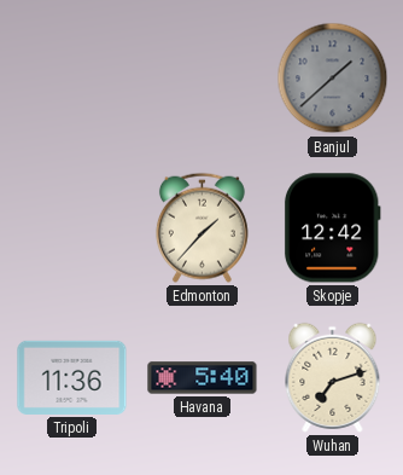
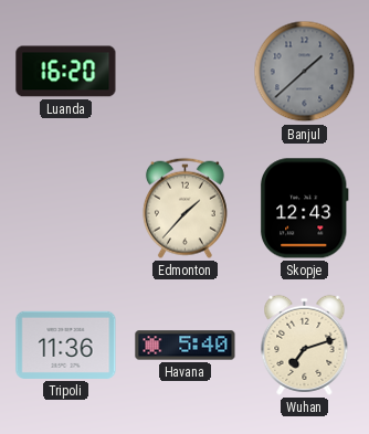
Luanda: none -> 16:20 (66, 72)
Skopje: 12:42 -> 12:43 (304, 209)
